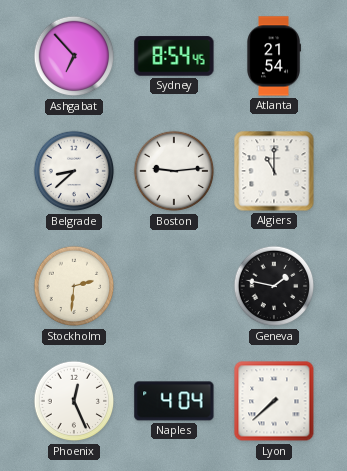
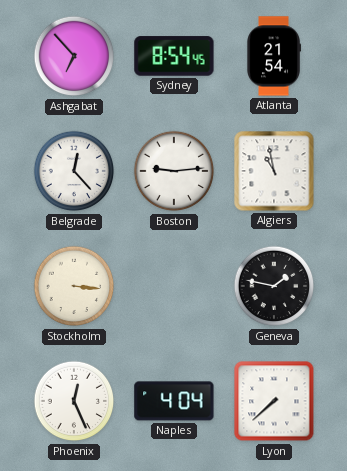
Belgrade: 8:38 -> 12:23 (74, 171)
Algiers: 11:00 -> 10:58 (274, 171)
Stockholm: 2:31 -> 3:16 (74, 286)
